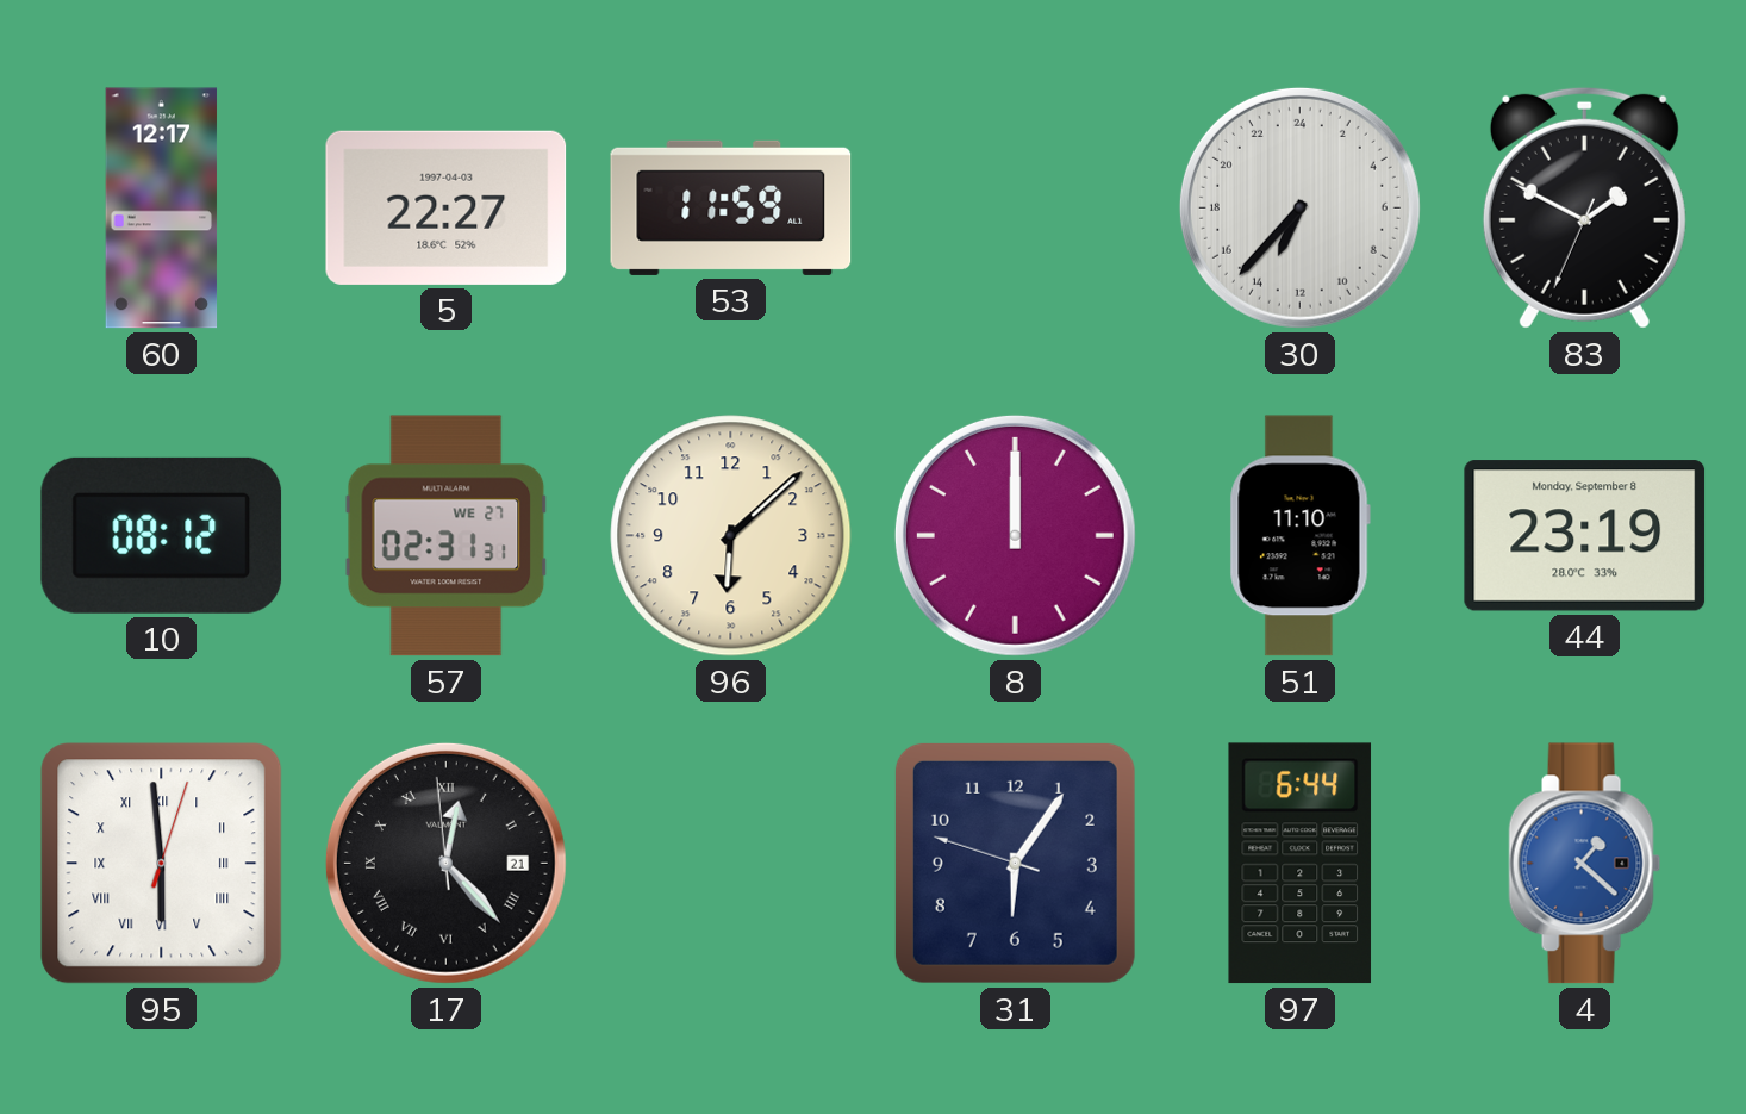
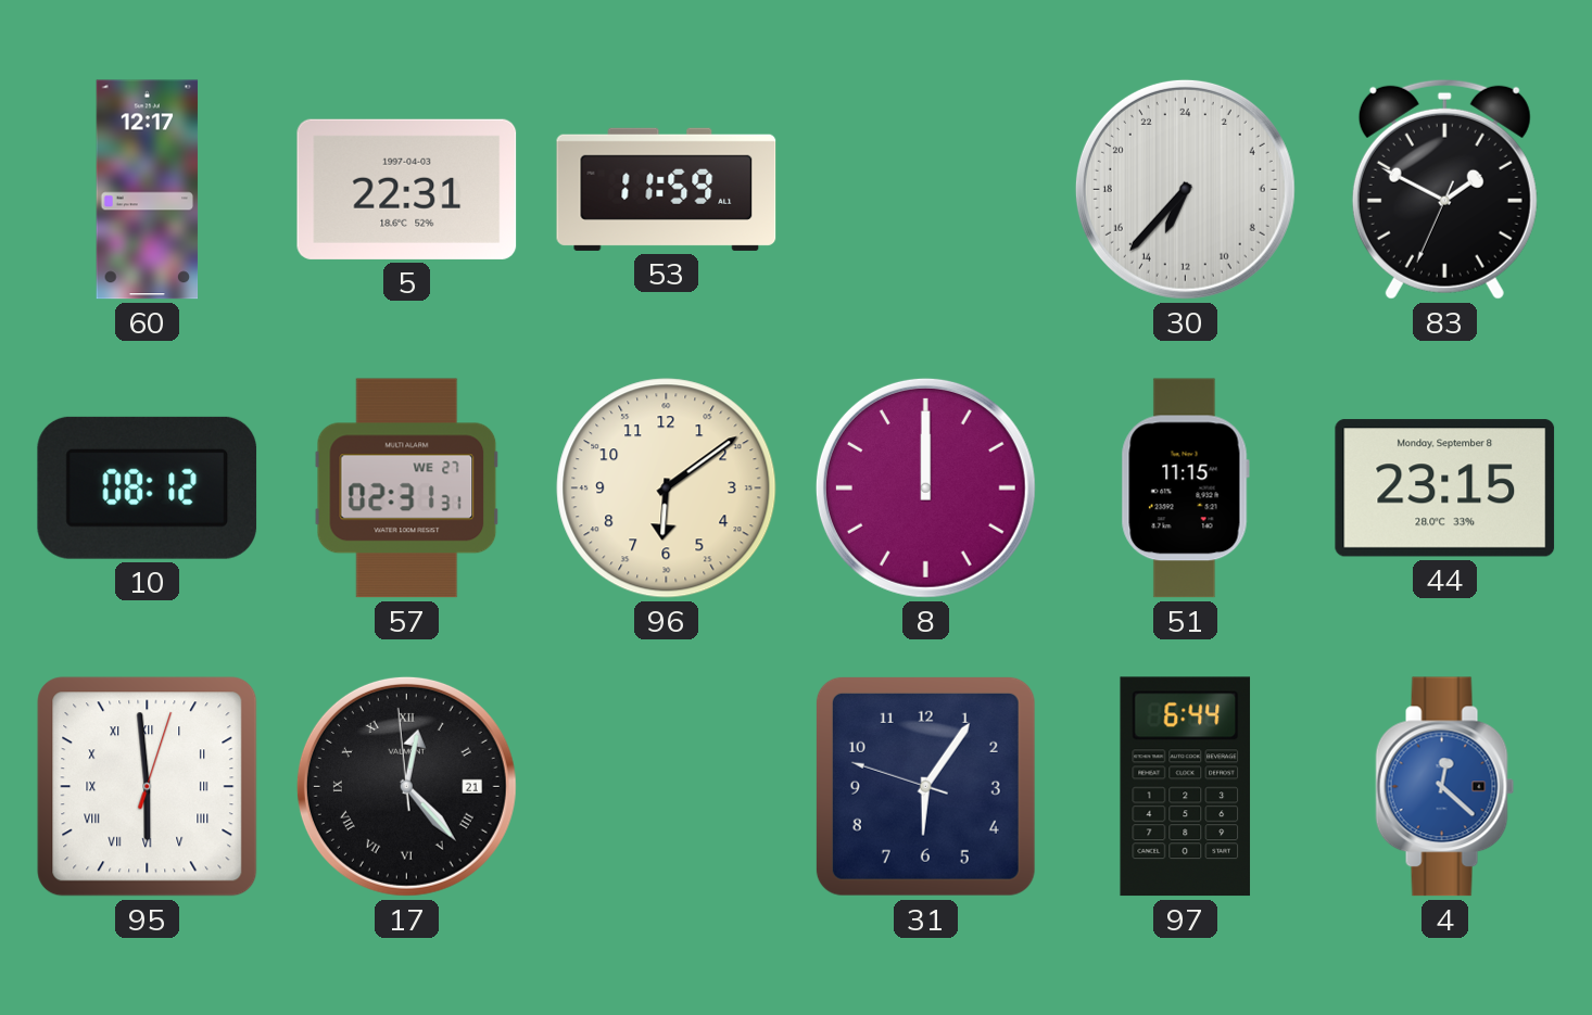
5: 22:27 -> 22:31 (407, 189)
96: 6:08 -> 6:09 (667, 489)
51: 11:10 -> 11:15 (1185, 489)
44: 23:19 -> 23:15 (1445, 489)
4: 1:22 -> 12:22 (1445, 787)
